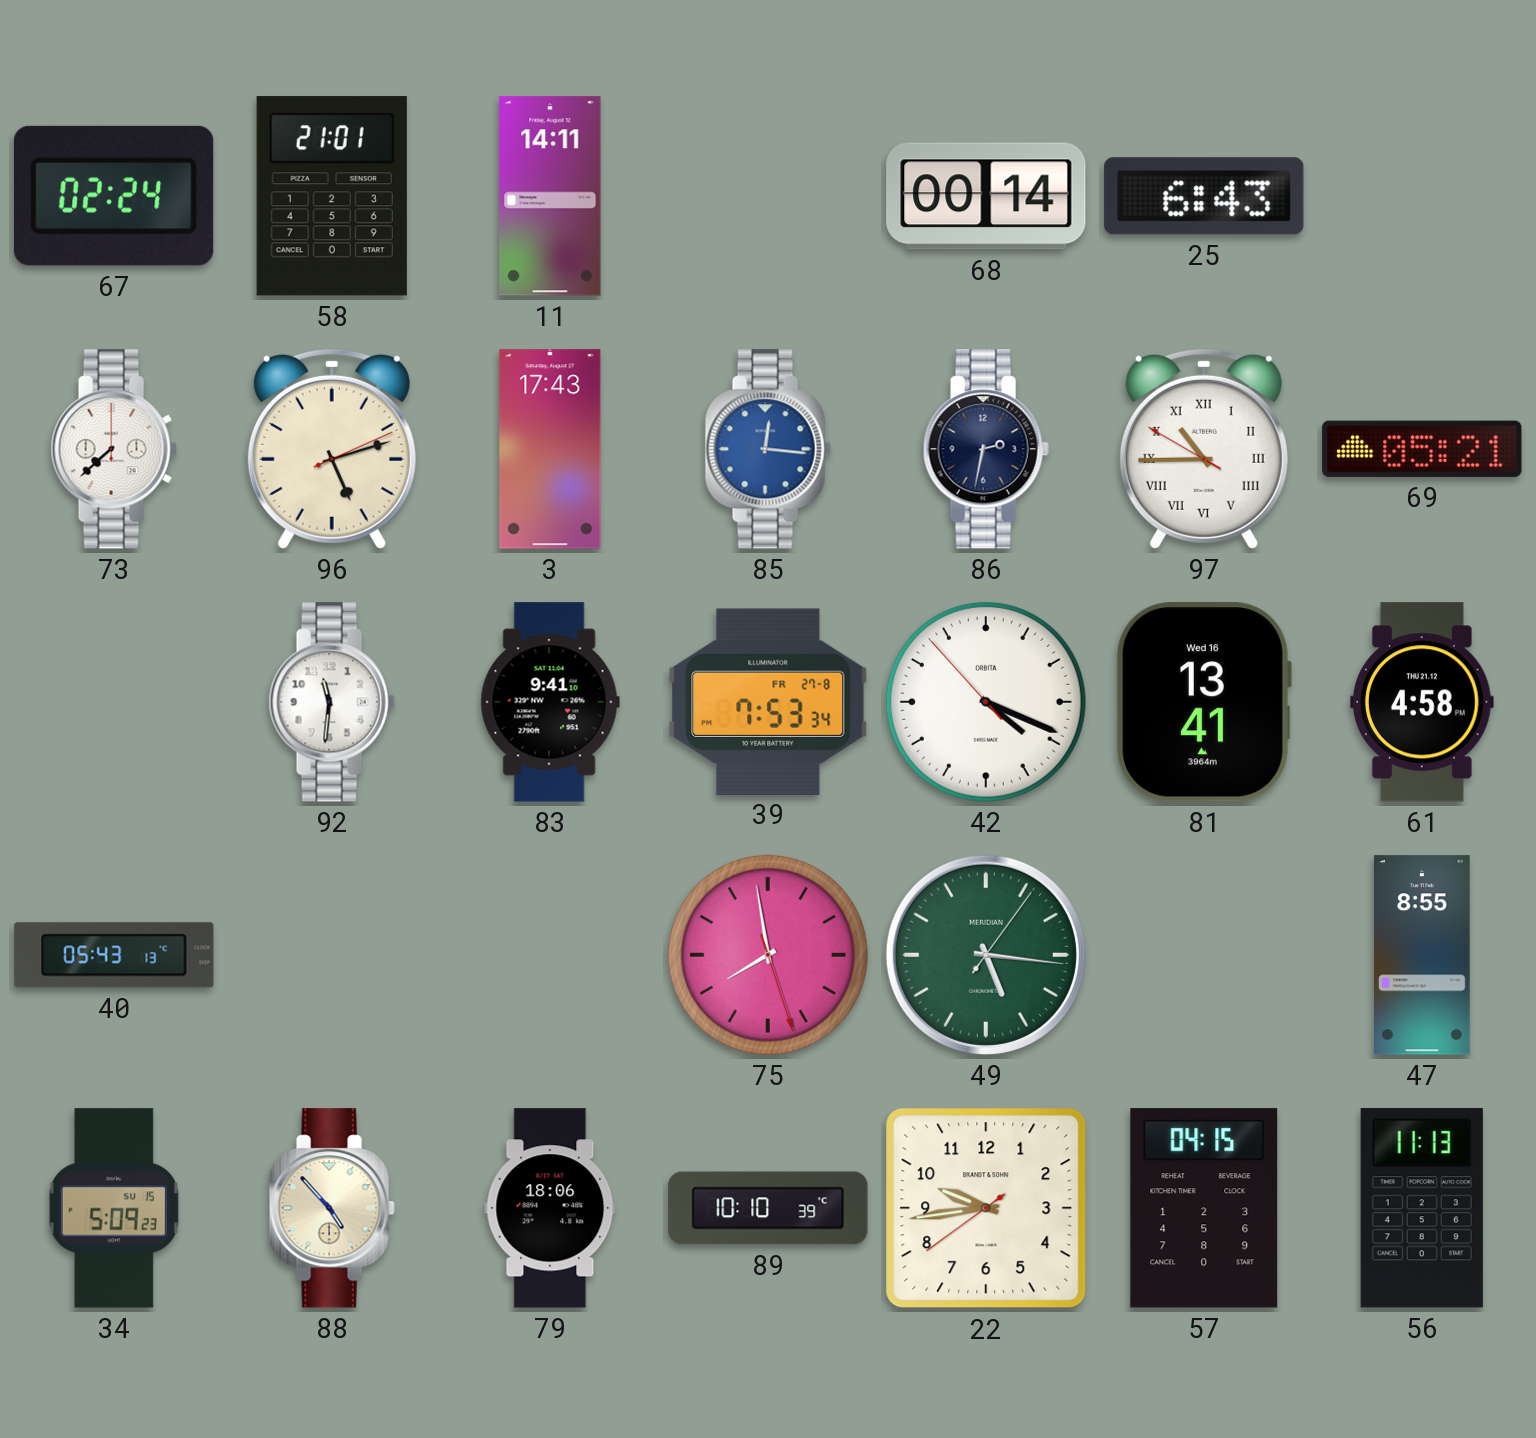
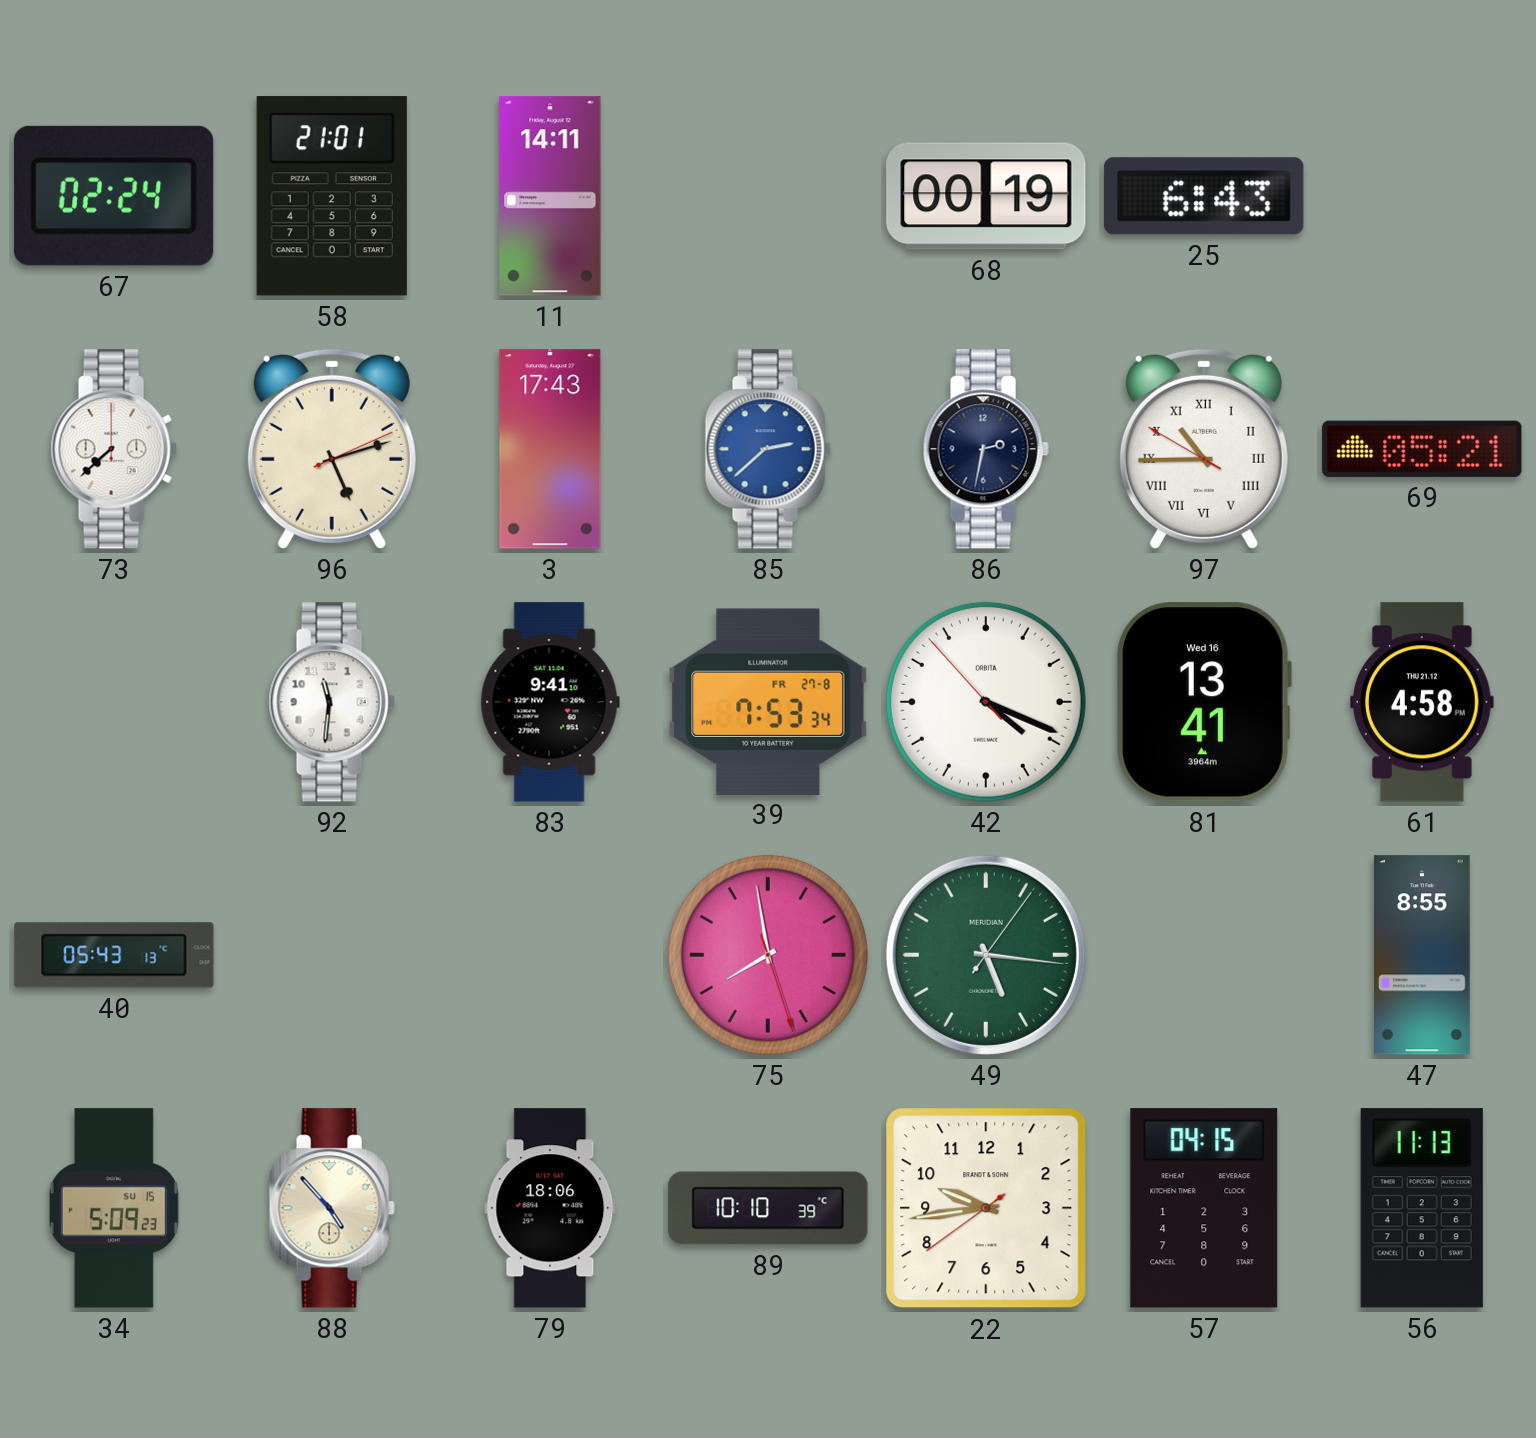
68: 00:14 -> 00:19 (986, 196)
85: 12:16 -> 2:38 (768, 449)
